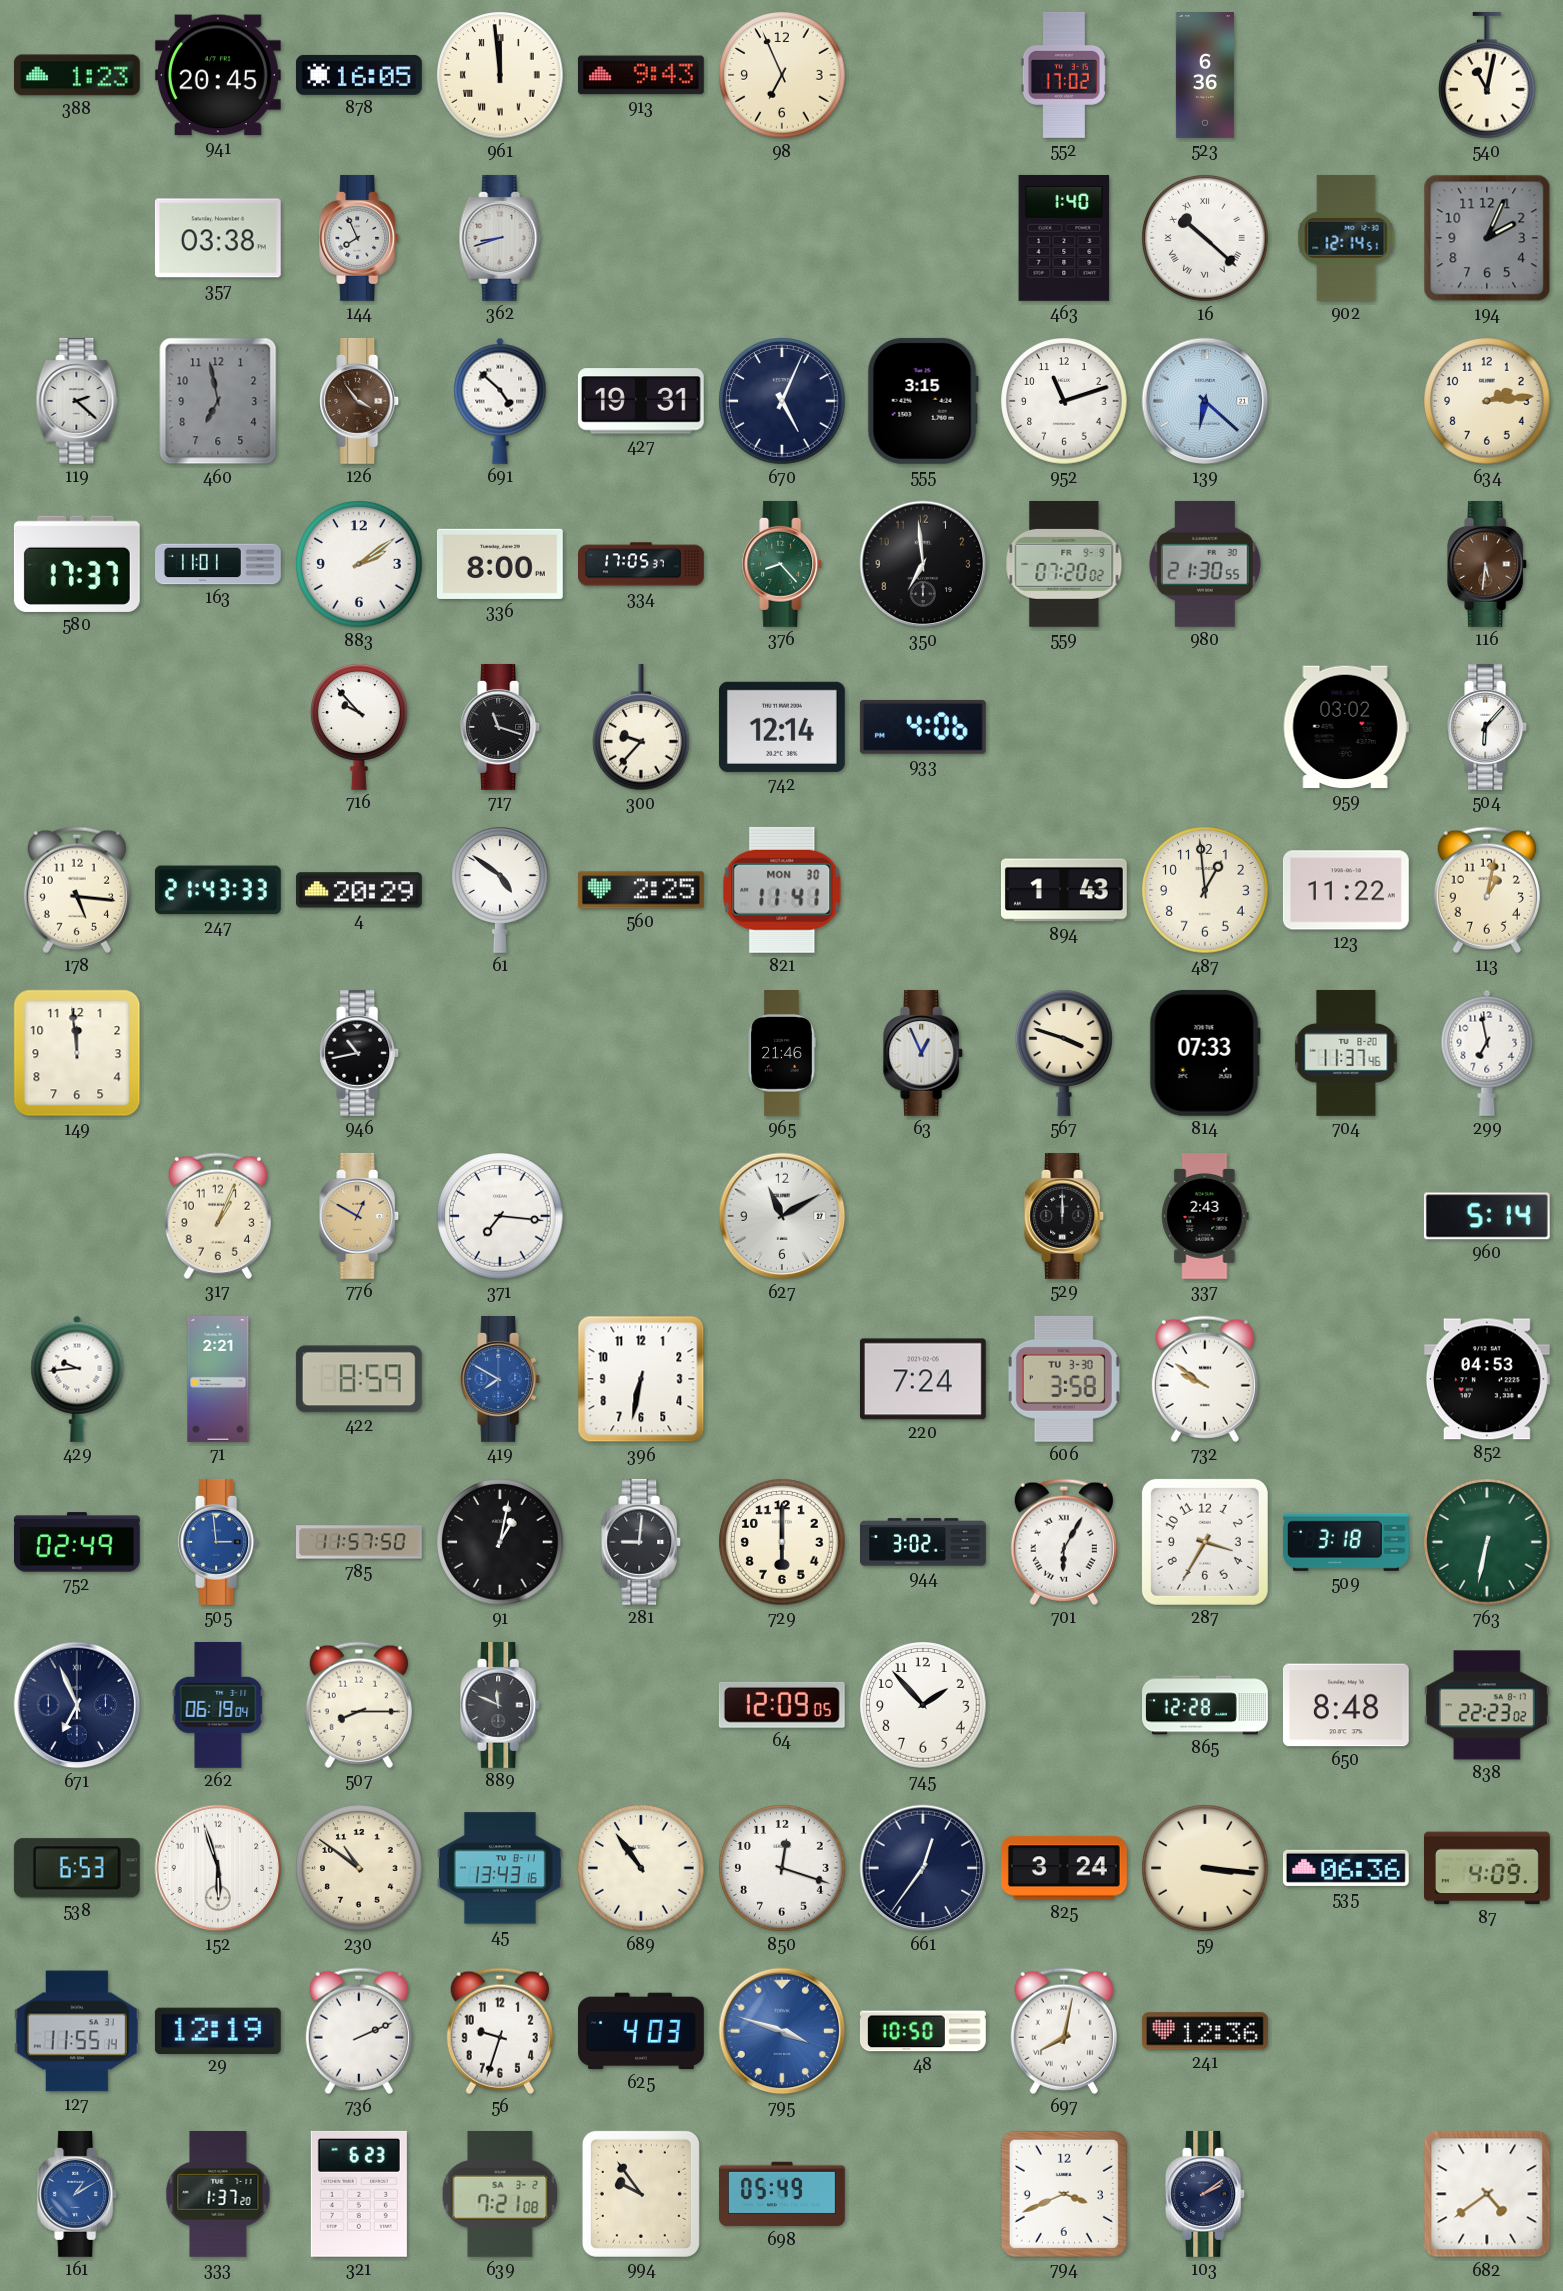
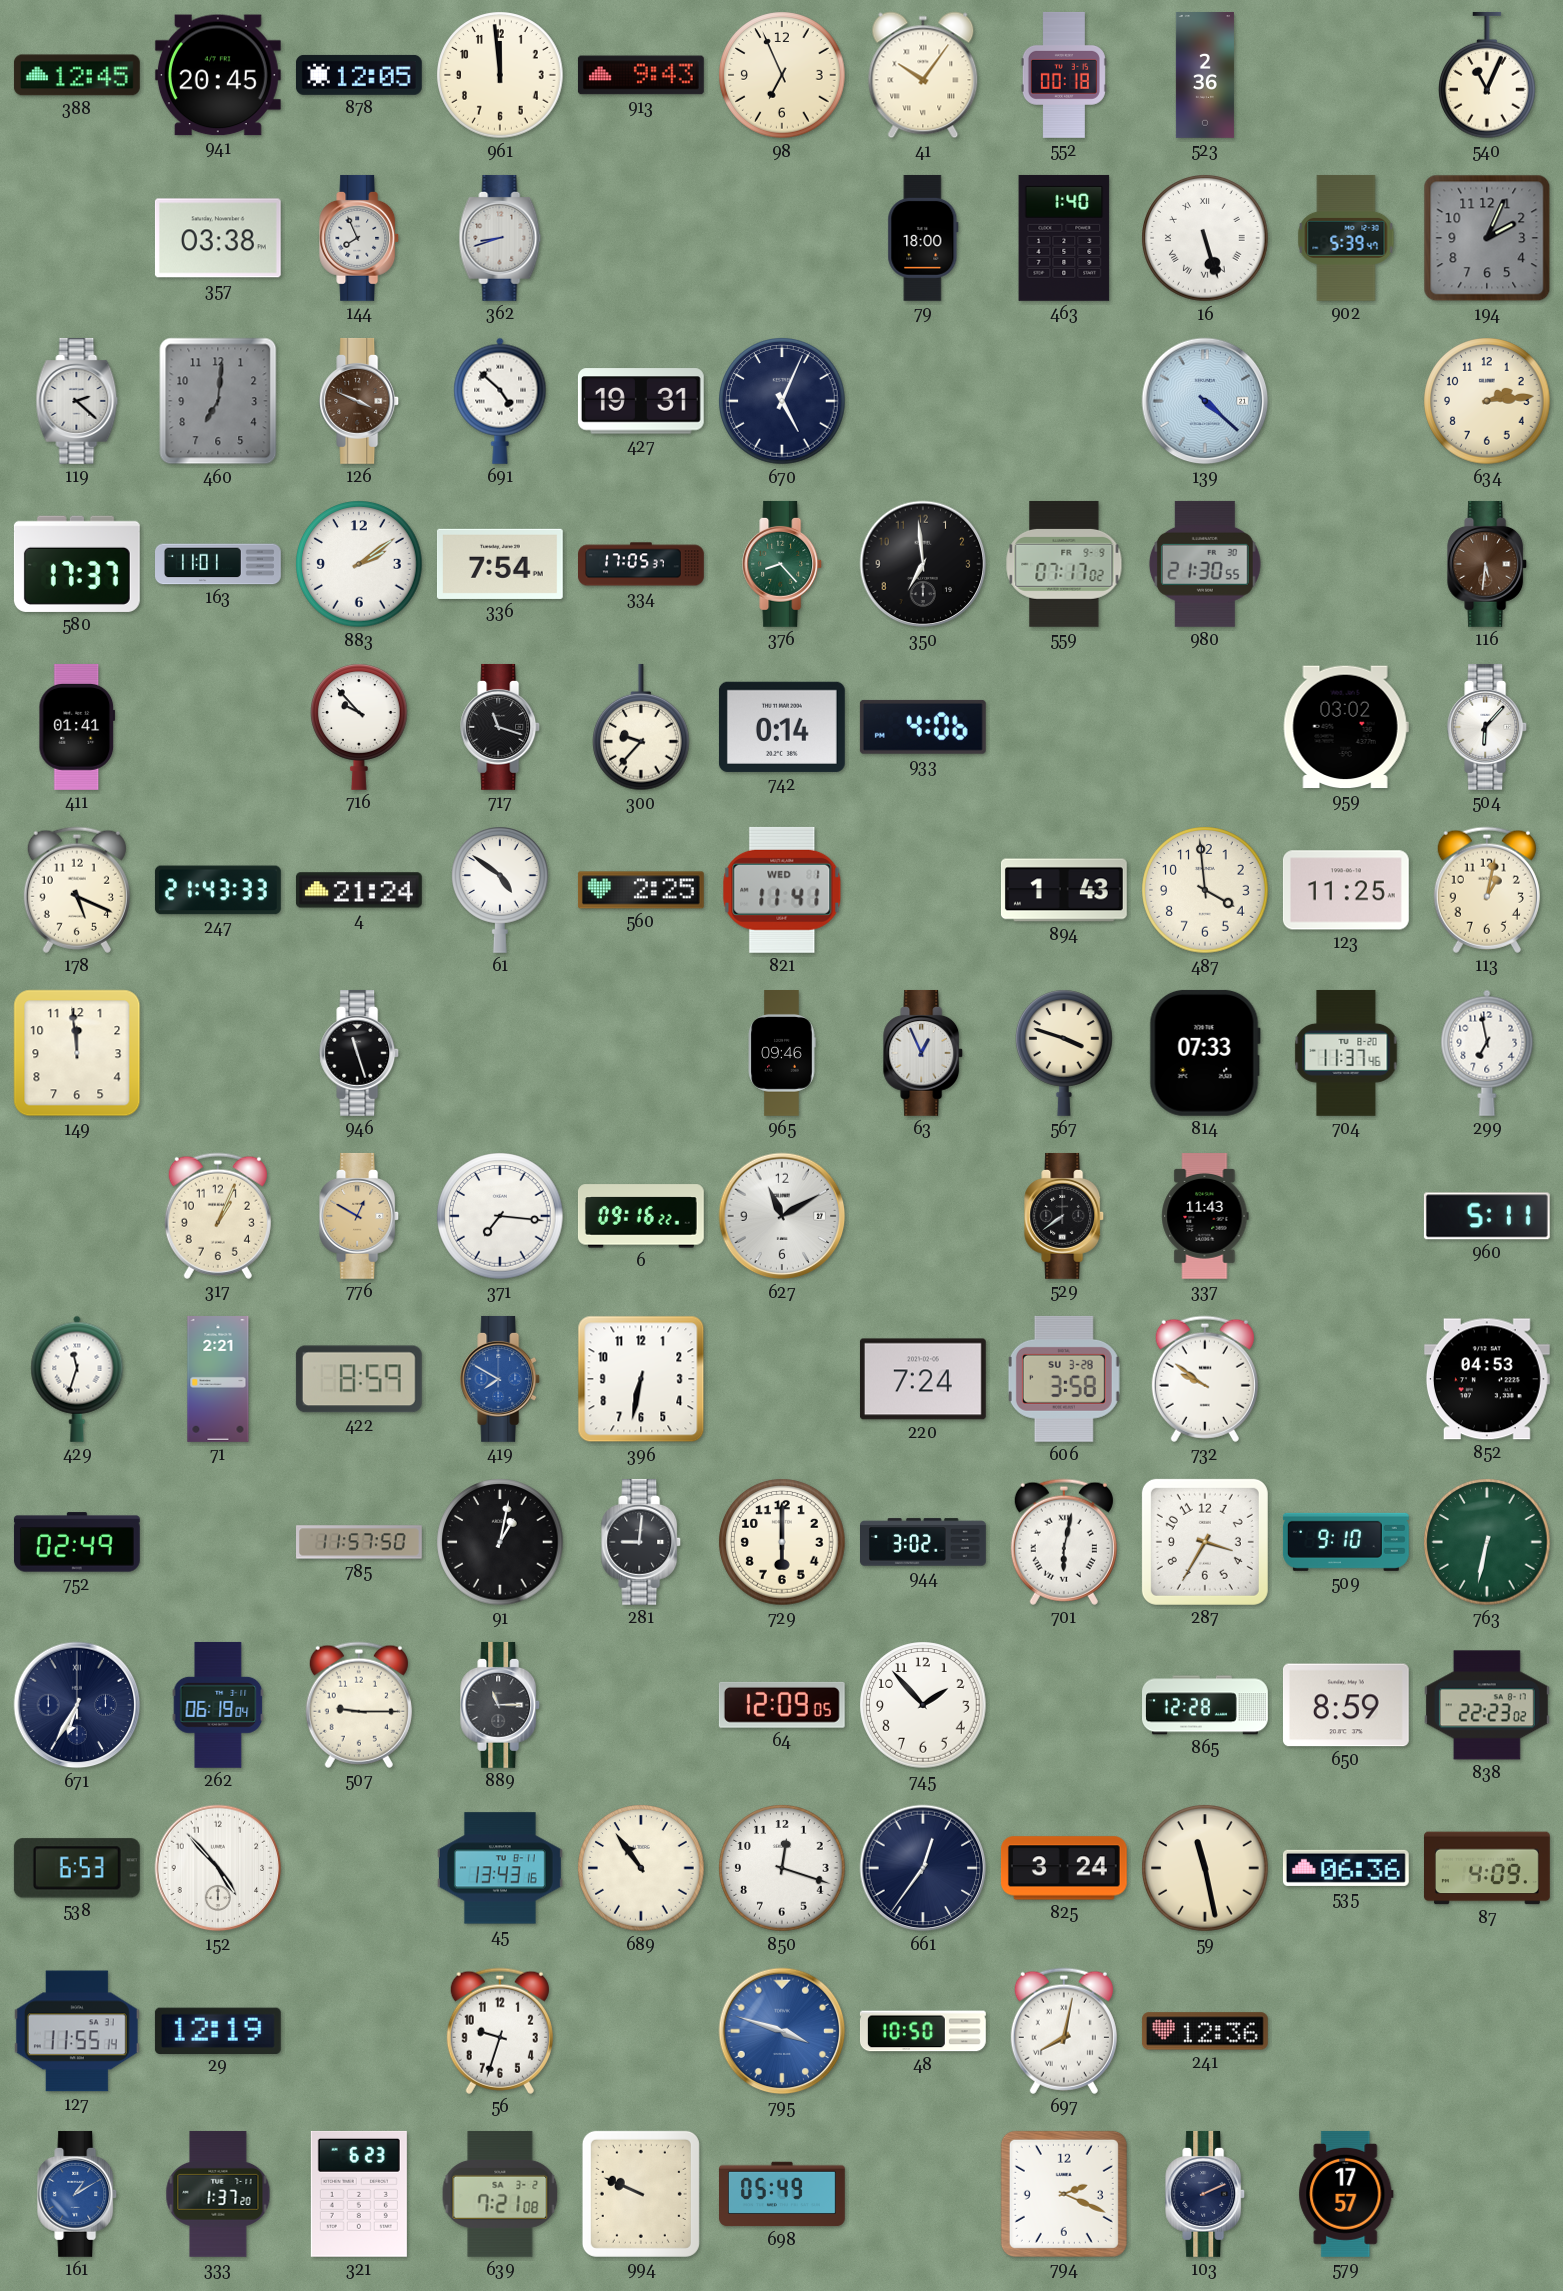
388: 1:23 -> 12:45 (77, 75)
878: 16:05 -> 12:05 (359, 75)
961 numerals: Roman -> Arabic (500, 75)
41: none -> 10:06 (923, 75)
552: 17:02 -> 00:18 (1064, 75)
523: 6:36 -> 2:36 (1205, 76)
540: 11:02 -> 11:04 (1488, 75)
79: none -> 18:00 (923, 238)
16: 10:22 -> 5:27 (1205, 238)
902: 12:14 -> 5:39 (1346, 238)
460: 6:58 -> 7:01 (218, 401)
126: 3:54 -> 3:49 (360, 401)
555: 3:15 -> none (923, 401)
952: 11:12 -> none (1064, 401)
139: 6:22 -> 4:22 (1205, 401)
336: 8:00 -> 7:54 (500, 564)
559: 07:20 -> 07:17 (1064, 564)
411: none -> 01:41 (77, 727)
742: 12:14 -> 0:14 (782, 727)
178: 5:16 -> 5:19 (77, 890)
4: 20:29 -> 21:24 (359, 890)
821 date: MON 30 -> WED 1 (782, 890)
487: 12:59 -> 3:59 (1205, 890)
123: 11:22 -> 11:25 (1346, 890)
946: 10:43 -> 11:27 (360, 1053)
965: 21:46 -> 09:46 (782, 1054)
6: none -> 09:16 (641, 1216)
529: 12:00 -> 7:39 (1065, 1216)
337: 2:43 -> 11:43 (1205, 1217)
960: 5:14 -> 5:11 (1487, 1216)
429: 9:44 -> 11:33 (77, 1379)
606 date: TU 3-30 -> SU 3-28 (1064, 1379)
505: 2:59 -> none (219, 1542)
701: 6:05 -> 6:02 (1064, 1542)
509: 3:18 -> 9:10 (1346, 1542)
671: 6:56 -> 6:35 (77, 1705)
507: 8:15 -> 9:15 (359, 1705)
889: 11:49 -> 11:15 (501, 1705)
650: 8:48 -> 8:59 (1346, 1705)
152: 5:57 -> 4:53 (218, 1868)
230: 10:51 -> none (359, 1868)
59: 3:16 -> 11:28 (1205, 1868)
736: 2:11 -> none (359, 2031)
625: 4:03 -> none (641, 2031)
994: 9:54 -> 9:49 (641, 2194)
794: 3:41 -> 2:19 (1064, 2194)
103: 2:09 -> 2:11 (1206, 2194)
579: none -> 17:57 (1346, 2194)
682: 4:39 -> none (1487, 2194)
